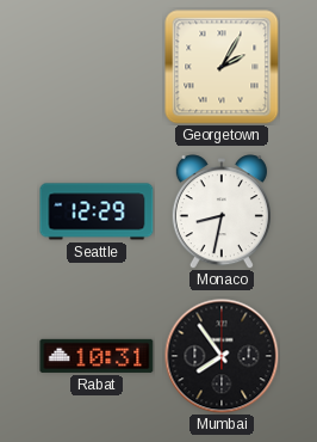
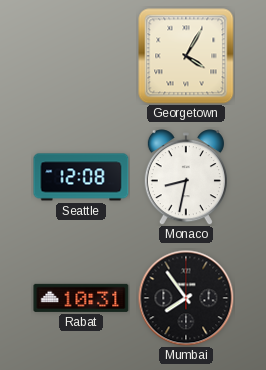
Georgetown: 2:05 -> 4:05 (186, 56)
Seattle: 12:29 -> 12:08 (81, 177)
